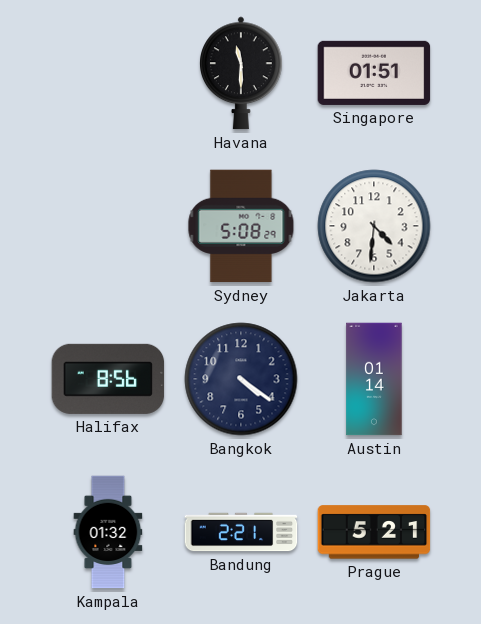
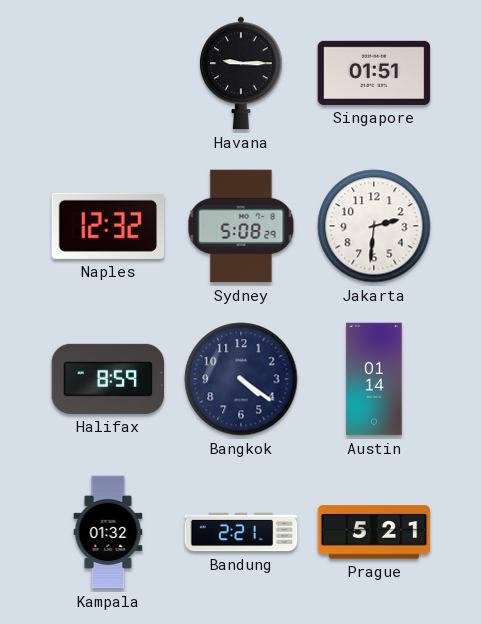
Havana: 11:30 -> 9:15 (242, 73)
Naples: none -> 12:32 (108, 226)
Jakarta: 4:31 -> 2:31 (374, 226)
Halifax: 8:56 -> 8:59 (108, 379)
